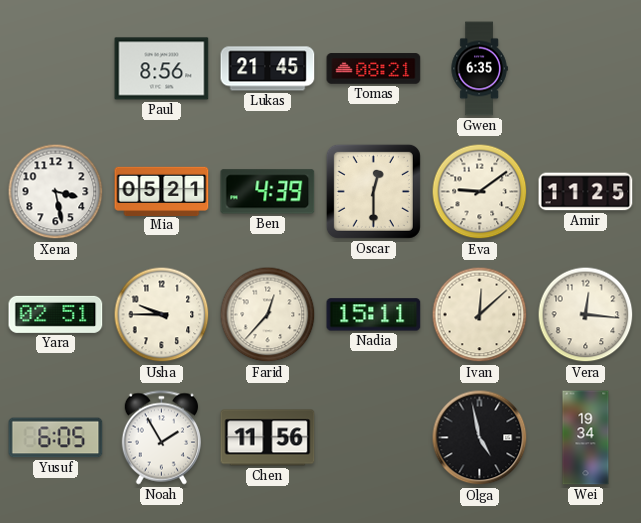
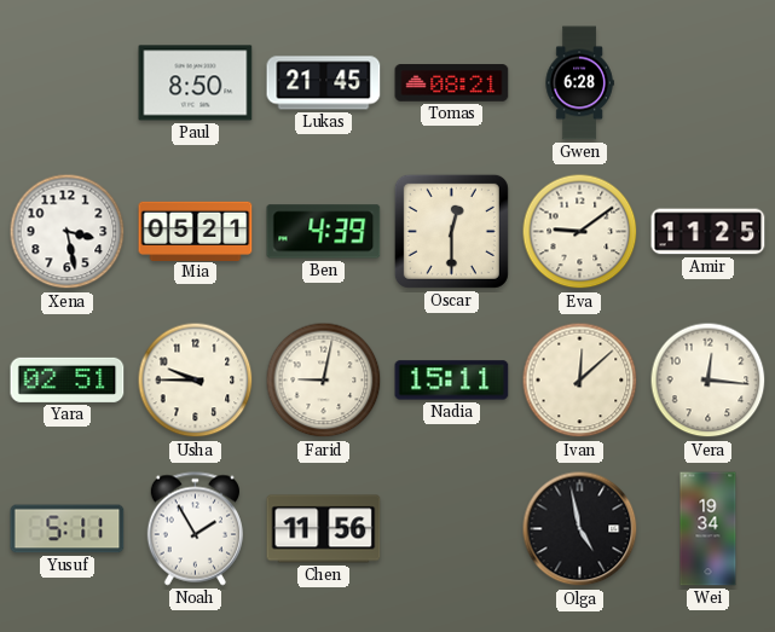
Paul: 8:56 -> 8:50 (196, 83)
Gwen: 6:35 -> 6:28 (579, 83)
Farid: 12:37 -> 9:02 (324, 381)
Yusuf: 6:05 -> 5:11 (68, 529)
